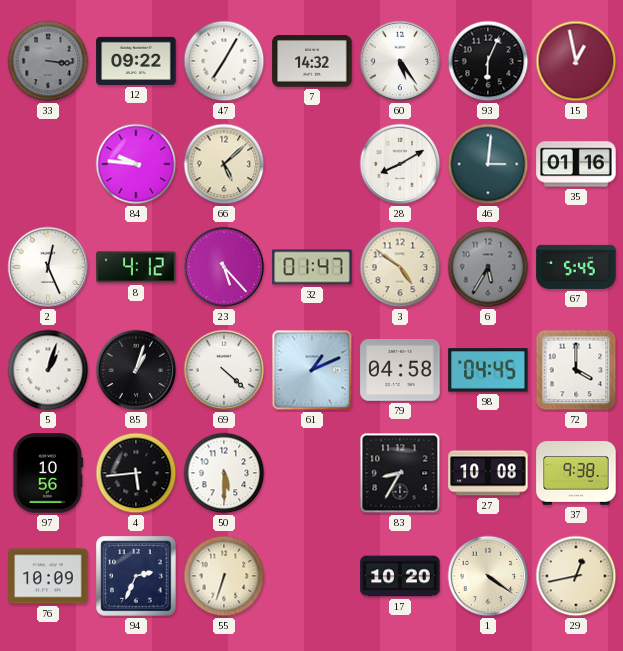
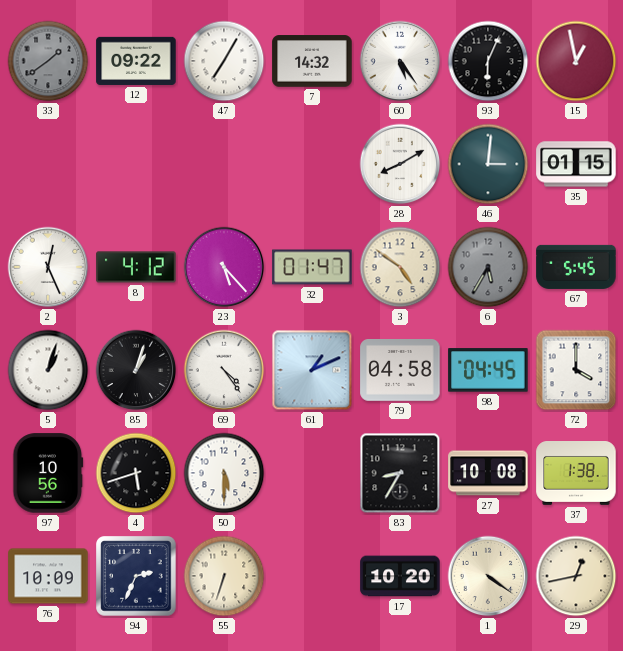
33: 3:16 -> 1:39 (48, 61)
84: 9:46 -> none (136, 164)
66: 5:08 -> none (224, 164)
35: 01:16 -> 01:15 (576, 164)
69: 4:22 -> 4:24 (224, 370)
4: 5:44 -> 5:42 (136, 473)
37: 9:38 -> 1:38 (576, 474)
